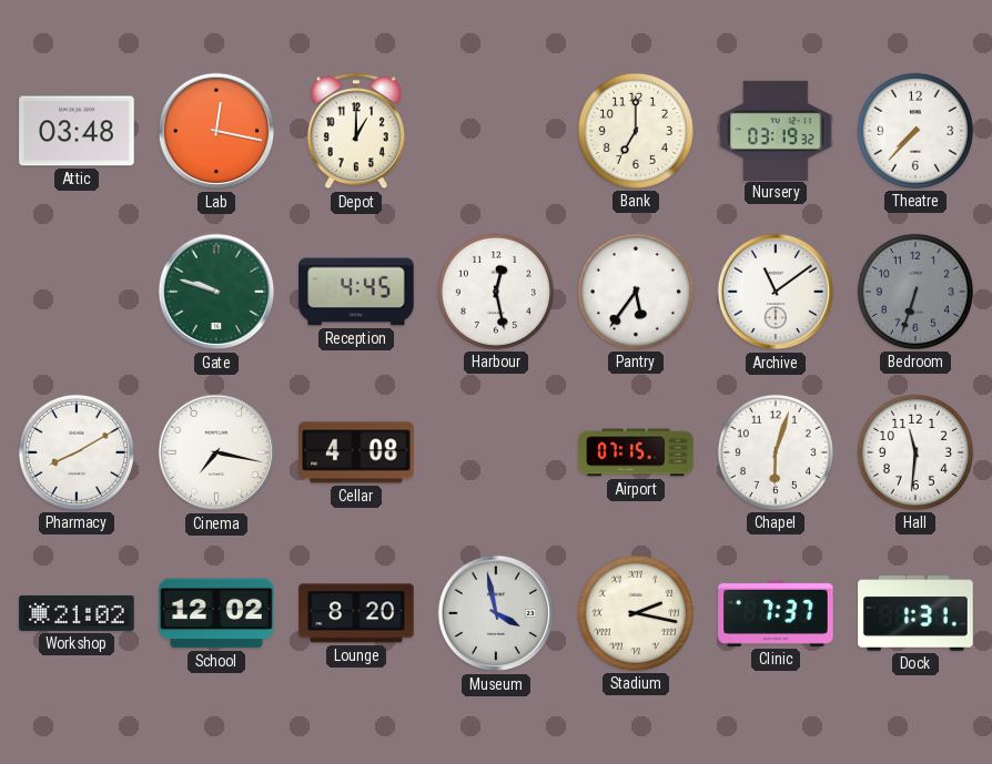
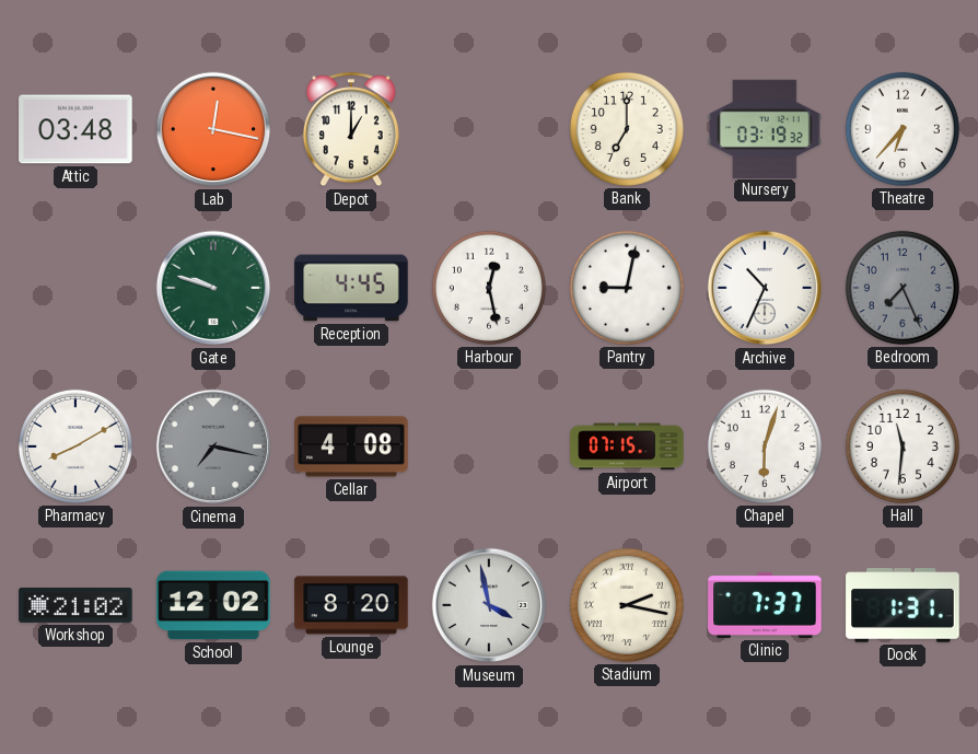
Theatre: 7:37 -> 6:37 (903, 129)
Pantry: 5:36 -> 9:02 (627, 288)
Archive: 11:09 -> 10:34 (765, 288)
Bedroom: 6:33 -> 7:26 (903, 288)
Cinema dial: white -> grey (213, 446)
